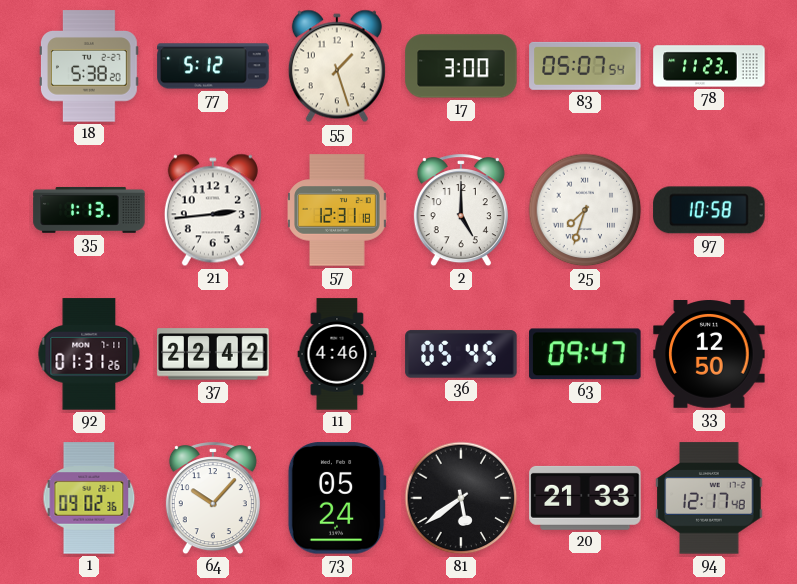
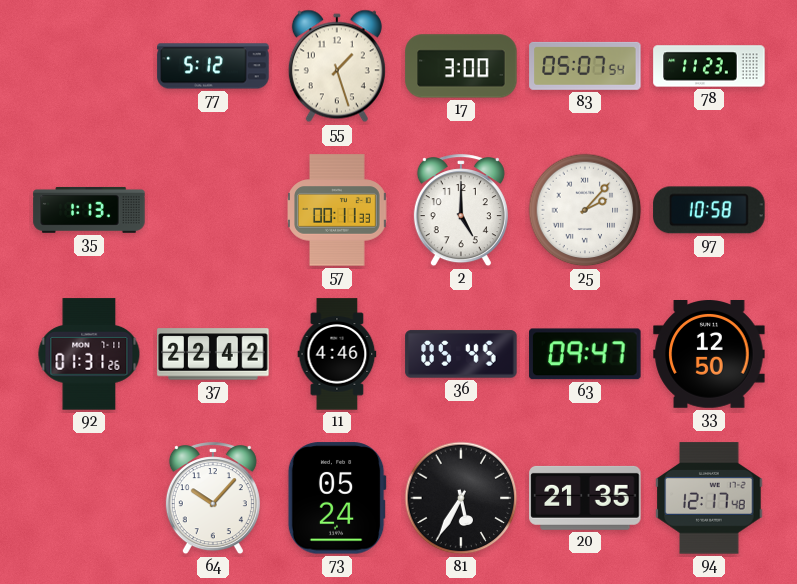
18: 5:38 -> none (90, 66)
21: 2:44 -> none (213, 210)
57: 12:31 -> 00:11 (337, 210)
25: 7:33 -> 2:07 (585, 210)
1: 09:02 -> none (89, 498)
81: 5:39 -> 5:35 (461, 498)
20: 21:33 -> 21:35 (585, 498)
